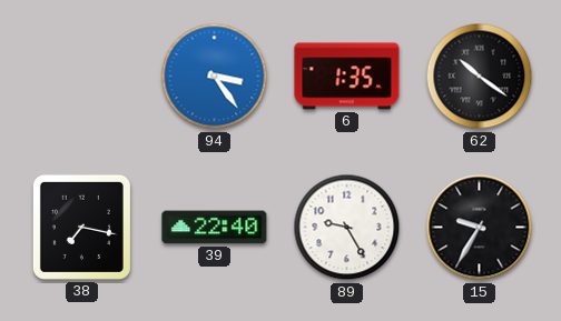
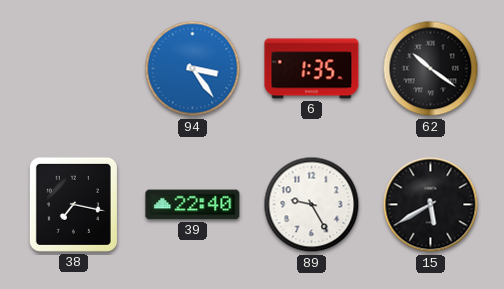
15: 9:35 -> 5:40 (431, 205)
